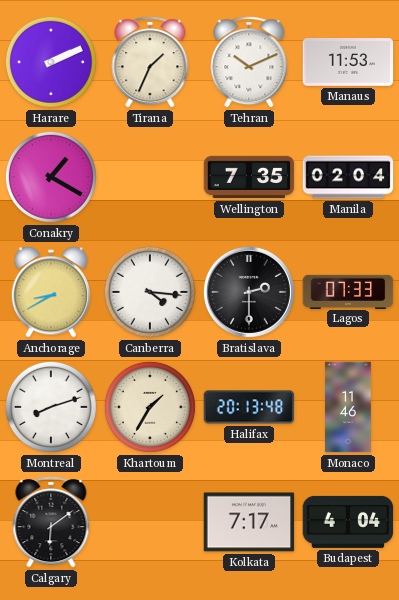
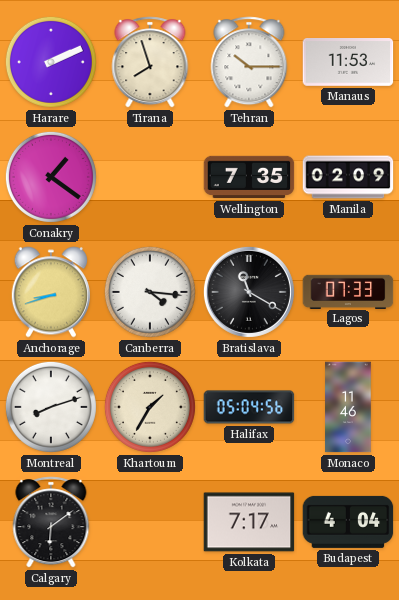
Tirana: 1:34 -> 7:57 (150, 62)
Tehran: 10:11 -> 10:15 (249, 62)
Conakry: 1:20 -> 1:21 (51, 177)
Manila: 02:04 -> 02:09 (348, 177)
Anchorage: 8:40 -> 8:42 (50, 292)
Bratislava: 2:30 -> 11:20 (249, 292)
Halifax: 20:13 -> 05:04 (249, 407)
